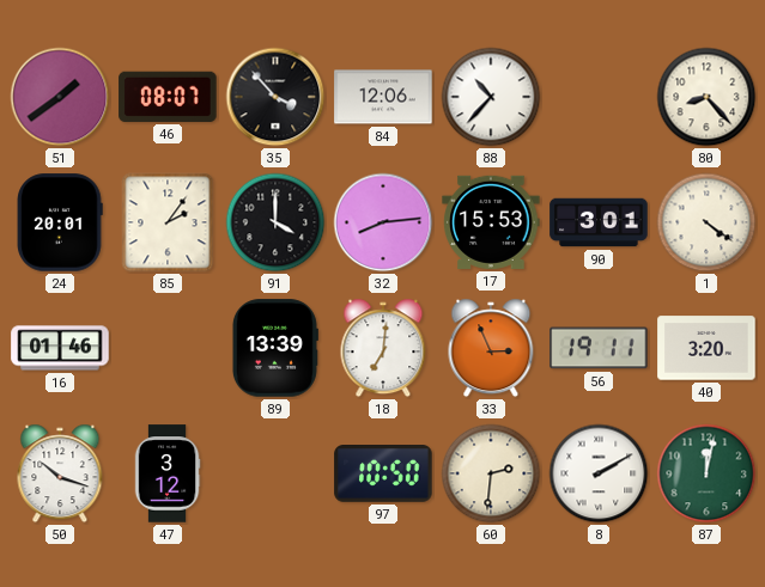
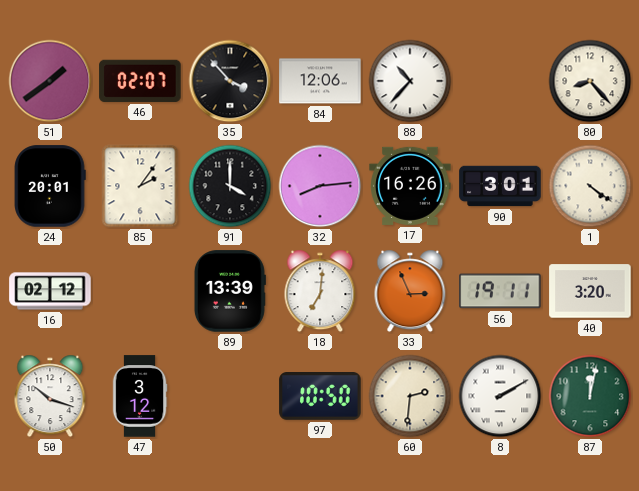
46: 08:07 -> 02:07 (140, 81)
17: 15:53 -> 16:26 (410, 186)
16: 01:46 -> 02:12 (50, 291)
